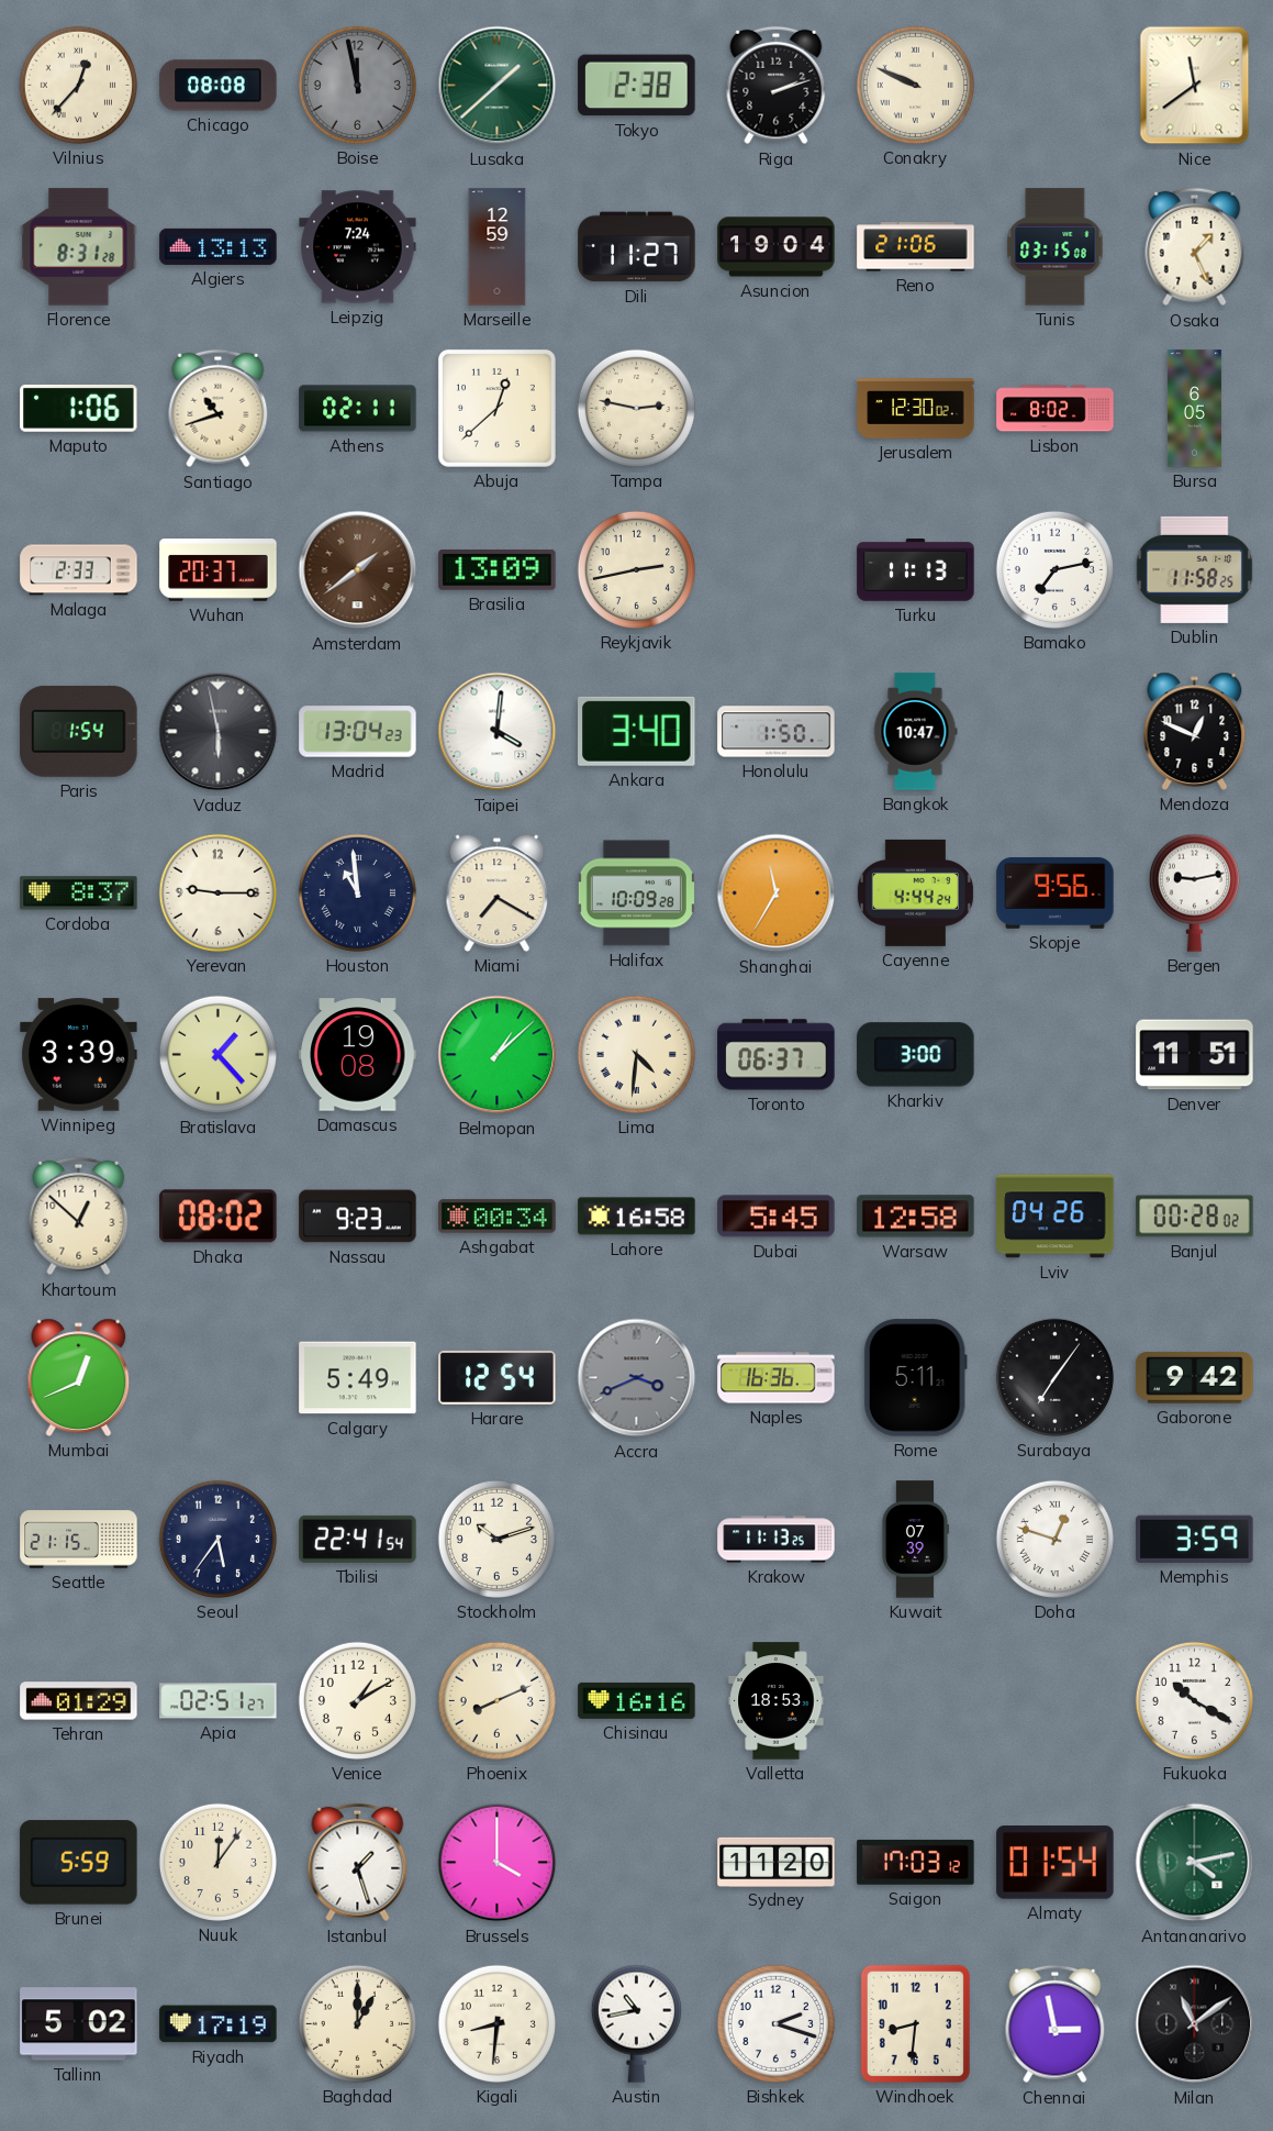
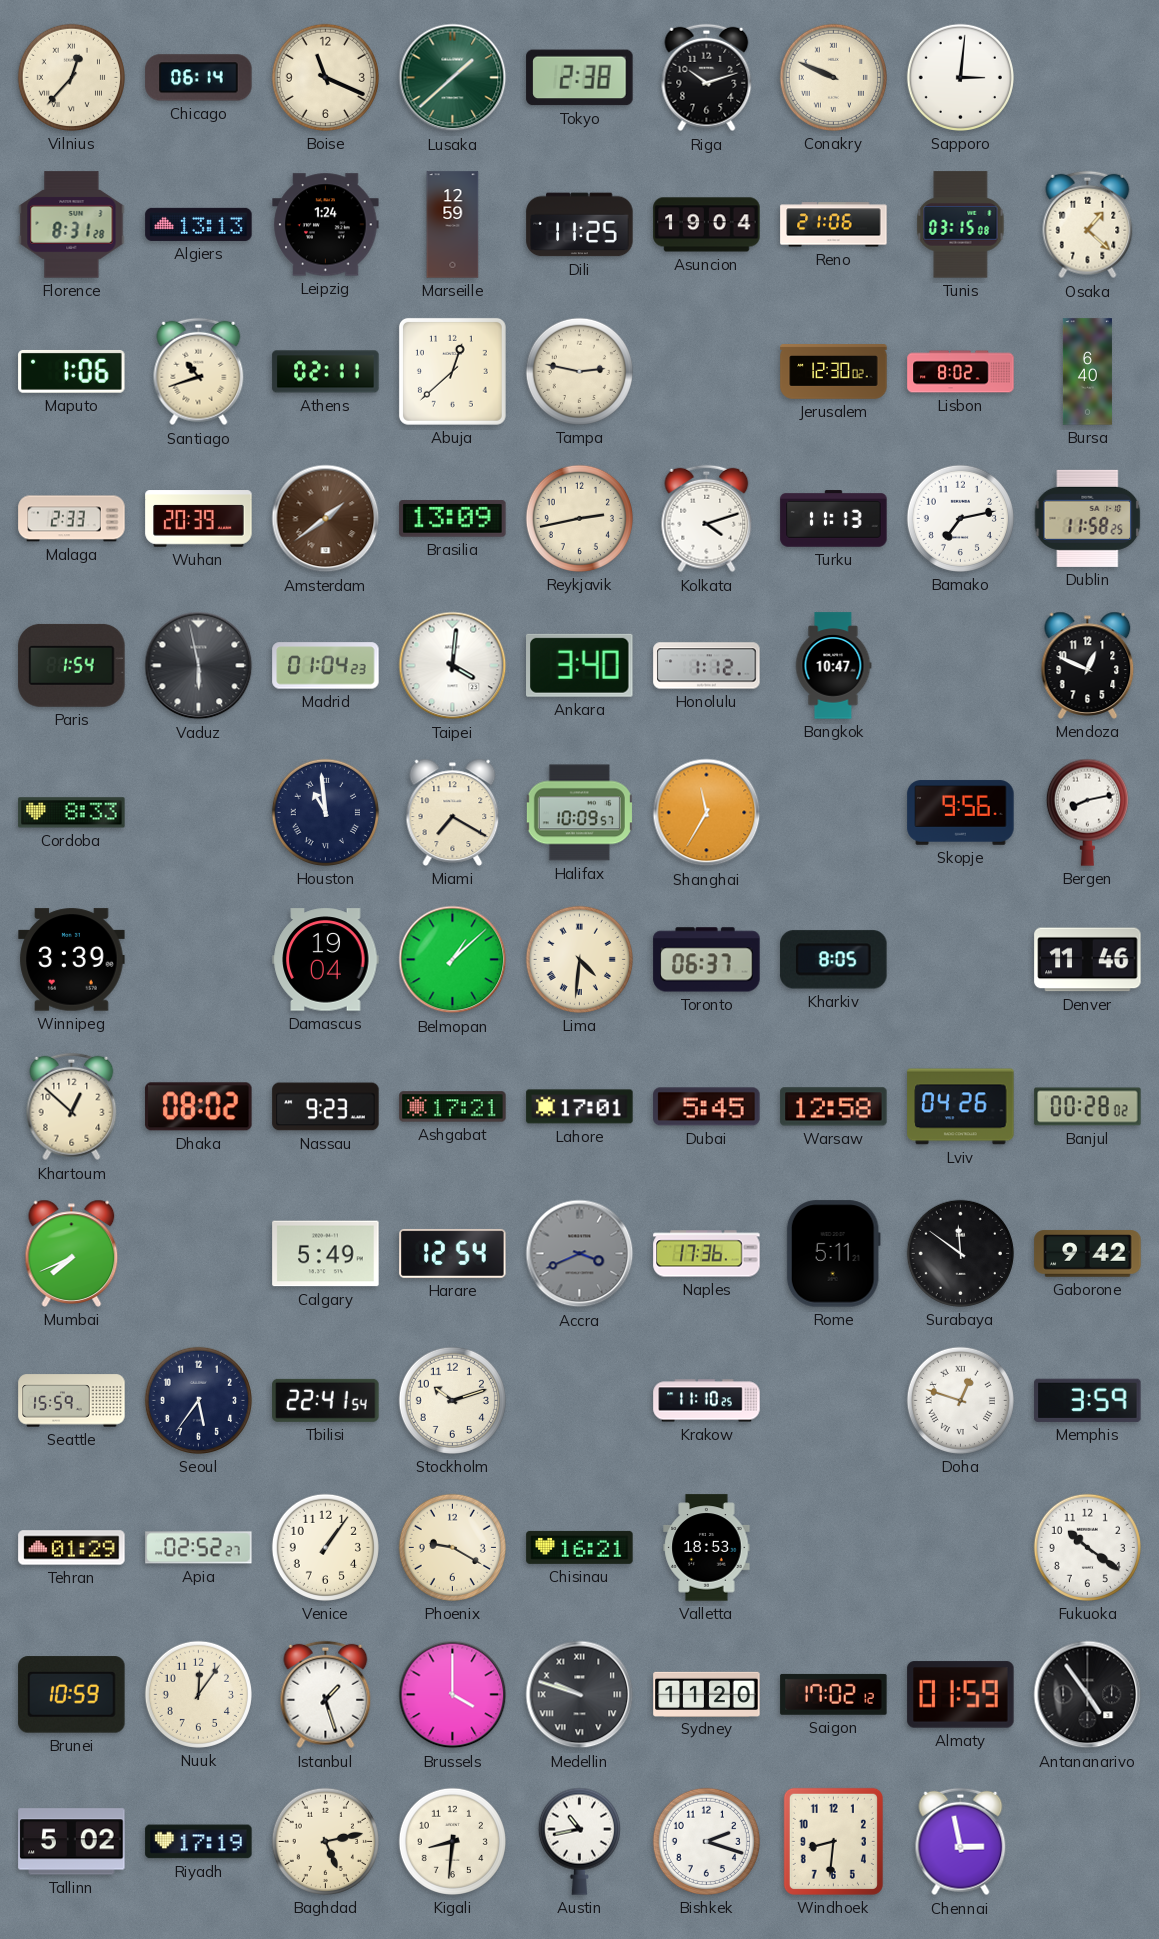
Chicago: 08:08 -> 06:14 (199, 78)
Boise: 11:58 -> 11:19 (325, 77)
Boise dial: grey -> cream (325, 77)
Riga: 2:12 -> 10:12 (707, 78)
Sapporo: none -> 3:01 (960, 77)
Nice: 11:39 -> none (1195, 86)
Leipzig: 7:24 -> 1:24 (326, 225)
Dili: 11:27 -> 11:25 (580, 225)
Osaka: 1:26 -> 1:22 (1088, 225)
Bursa: 6:05 -> 6:40 (1087, 372)
Wuhan: 20:37 -> 20:39 (199, 519)
Kolkata: none -> 4:12 (707, 519)
Madrid: 13:04 -> 01:04 (326, 666)
Honolulu: 1:50 -> 1:12 (707, 666)
Cordoba: 8:37 -> 8:33 (72, 813)
Yerevan: 9:15 -> none (217, 892)
Halifax: 10:09:28 -> 10:09:57 (579, 813)
Cayenne: 4:44 -> none (915, 892)
Bergen: 9:13 -> 8:13 (1087, 812)
Bratislava: 1:23 -> none (217, 1054)
Damascus: 19:08 -> 19:04 (326, 960)
Kharkiv: 3:00 -> 8:05 (834, 960)
Denver: 11:51 -> 11:46 (1088, 960)
Ashgabat: 00:34 -> 17:21 (453, 1107)
Lahore: 16:58 -> 17:01 (580, 1107)
Mumbai: 12:41 -> 7:41 (72, 1253)
Naples: 16:36 -> 17:36 (707, 1254)
Surabaya: 7:06 -> 11:51 (960, 1253)
Seattle: 21:15 -> 15:59 (72, 1401)
Krakow: 11:13 -> 11:10 (707, 1401)
Kuwait: 07:39 -> none (915, 1540)
Apia: 02:51 -> 02:52 (199, 1548)
Venice: 1:10 -> 1:06 (325, 1547)
Phoenix: 8:11 -> 9:20 (452, 1547)
Chisinau: 16:16 -> 16:21 (580, 1547)
Fukuoka: 10:20 -> 10:21 (1087, 1547)
Brunei: 5:59 -> 10:59 (72, 1695)
Medellin: none -> 9:48 (580, 1695)
Saigon: 17:03 -> 17:02 (834, 1694)
Almaty: 01:54 -> 01:59 (961, 1695)
Antananarivo: 4:13 -> 4:54 (1088, 1695)
Antananarivo dial: green -> black (1088, 1695)
Baghdad: 1:00 -> 5:13 (325, 1841)
Milan: 11:09 -> none (1195, 2024)
